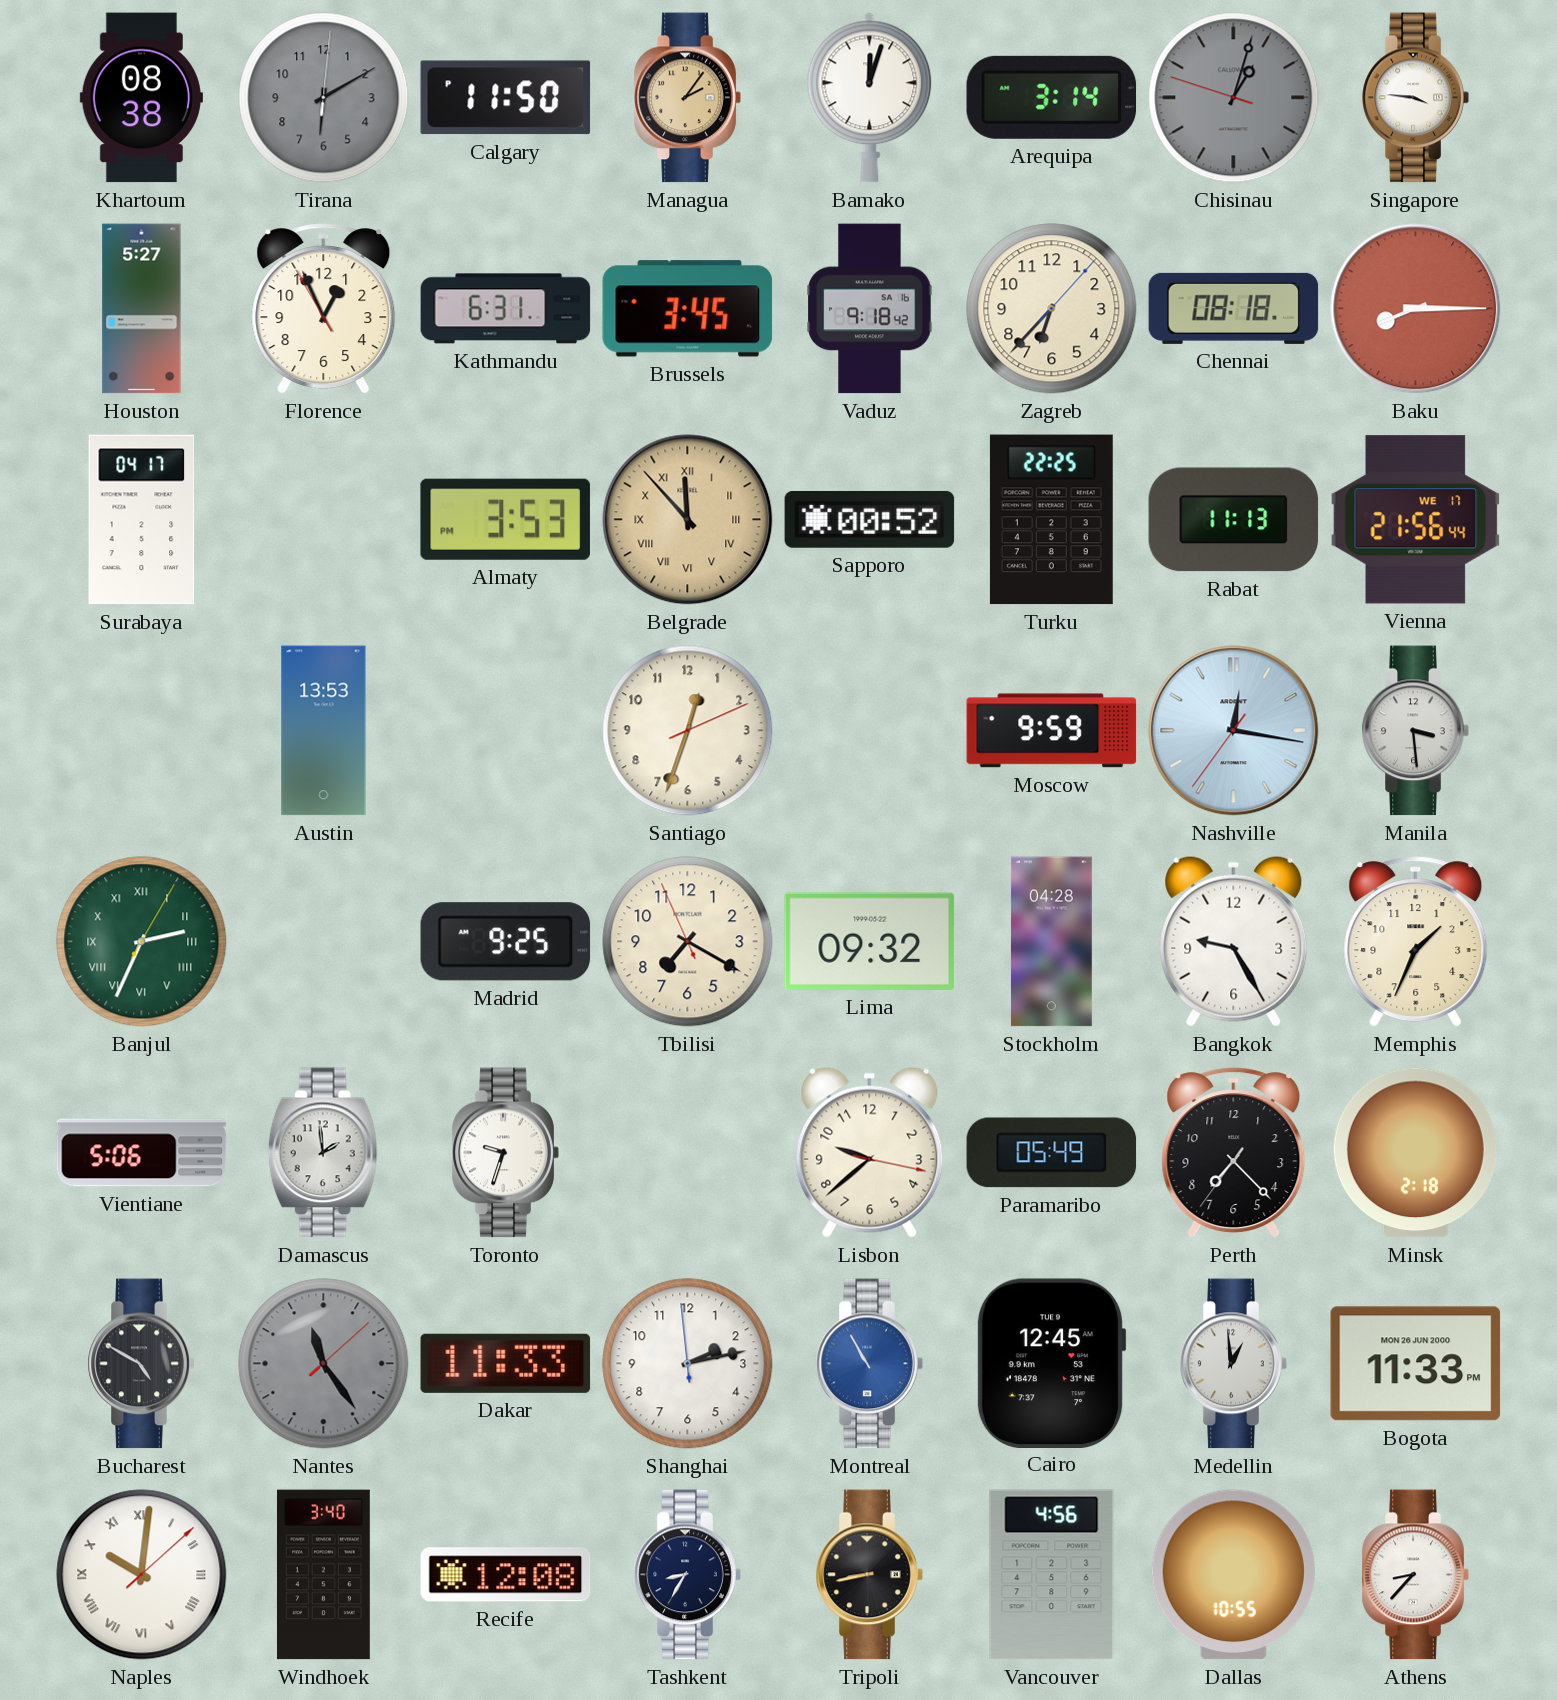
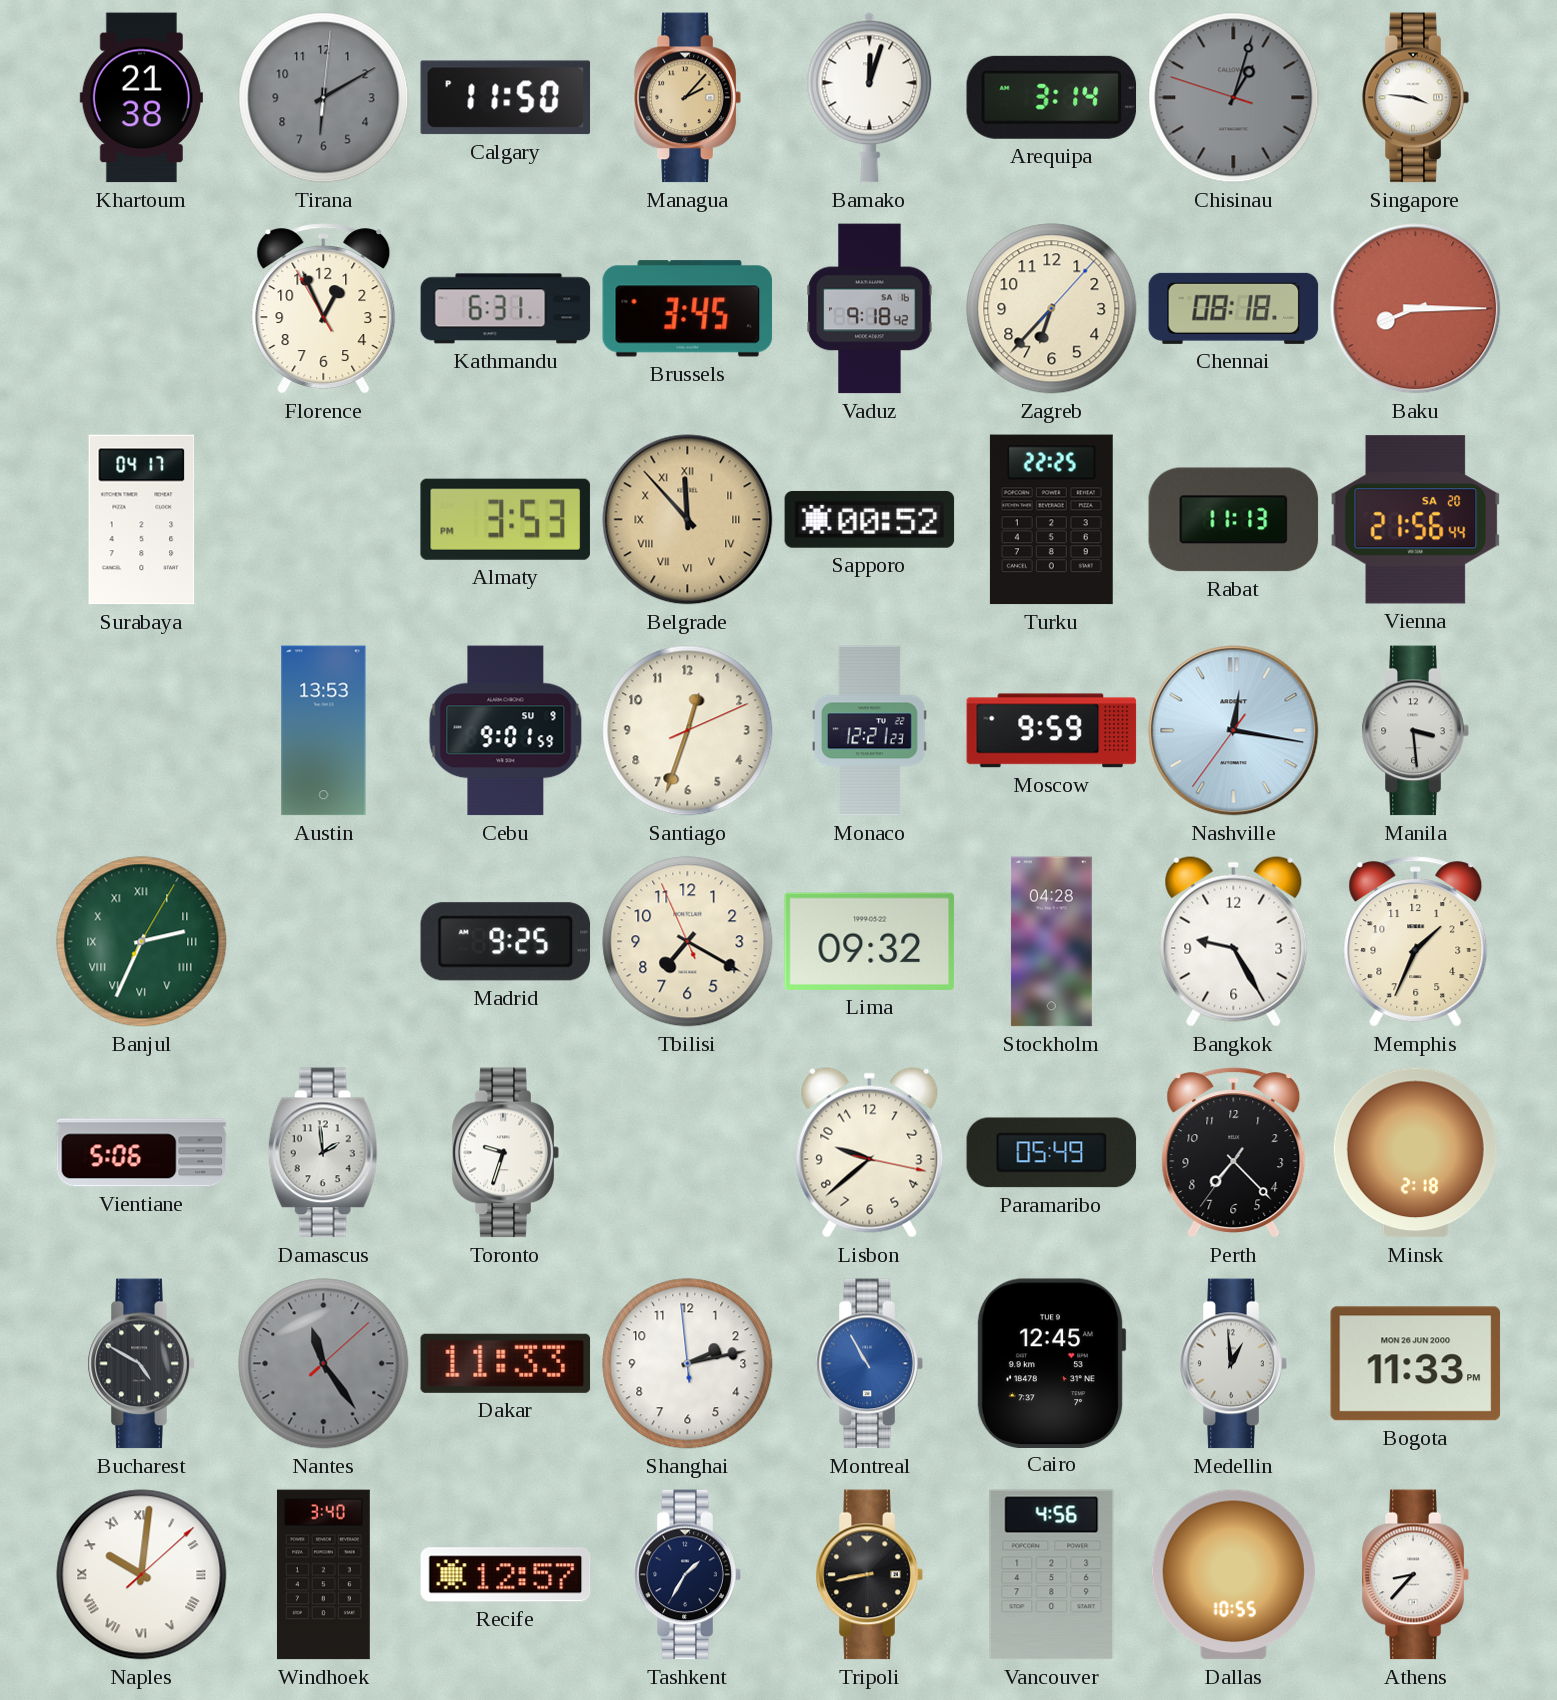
Khartoum: 08:38 -> 21:38 (141, 98)
Managua: 2:06 -> 2:07 (687, 98)
Houston: 5:27 -> none (142, 309)
Vienna date: WE 17 -> SA 20 (1416, 520)
Cebu: none -> 9:01 (506, 731)
Monaco: none -> 12:21 (869, 731)
Recife: 12:08 -> 12:57 (506, 1575)
Tashkent: 8:35 -> 1:35 (687, 1575)
